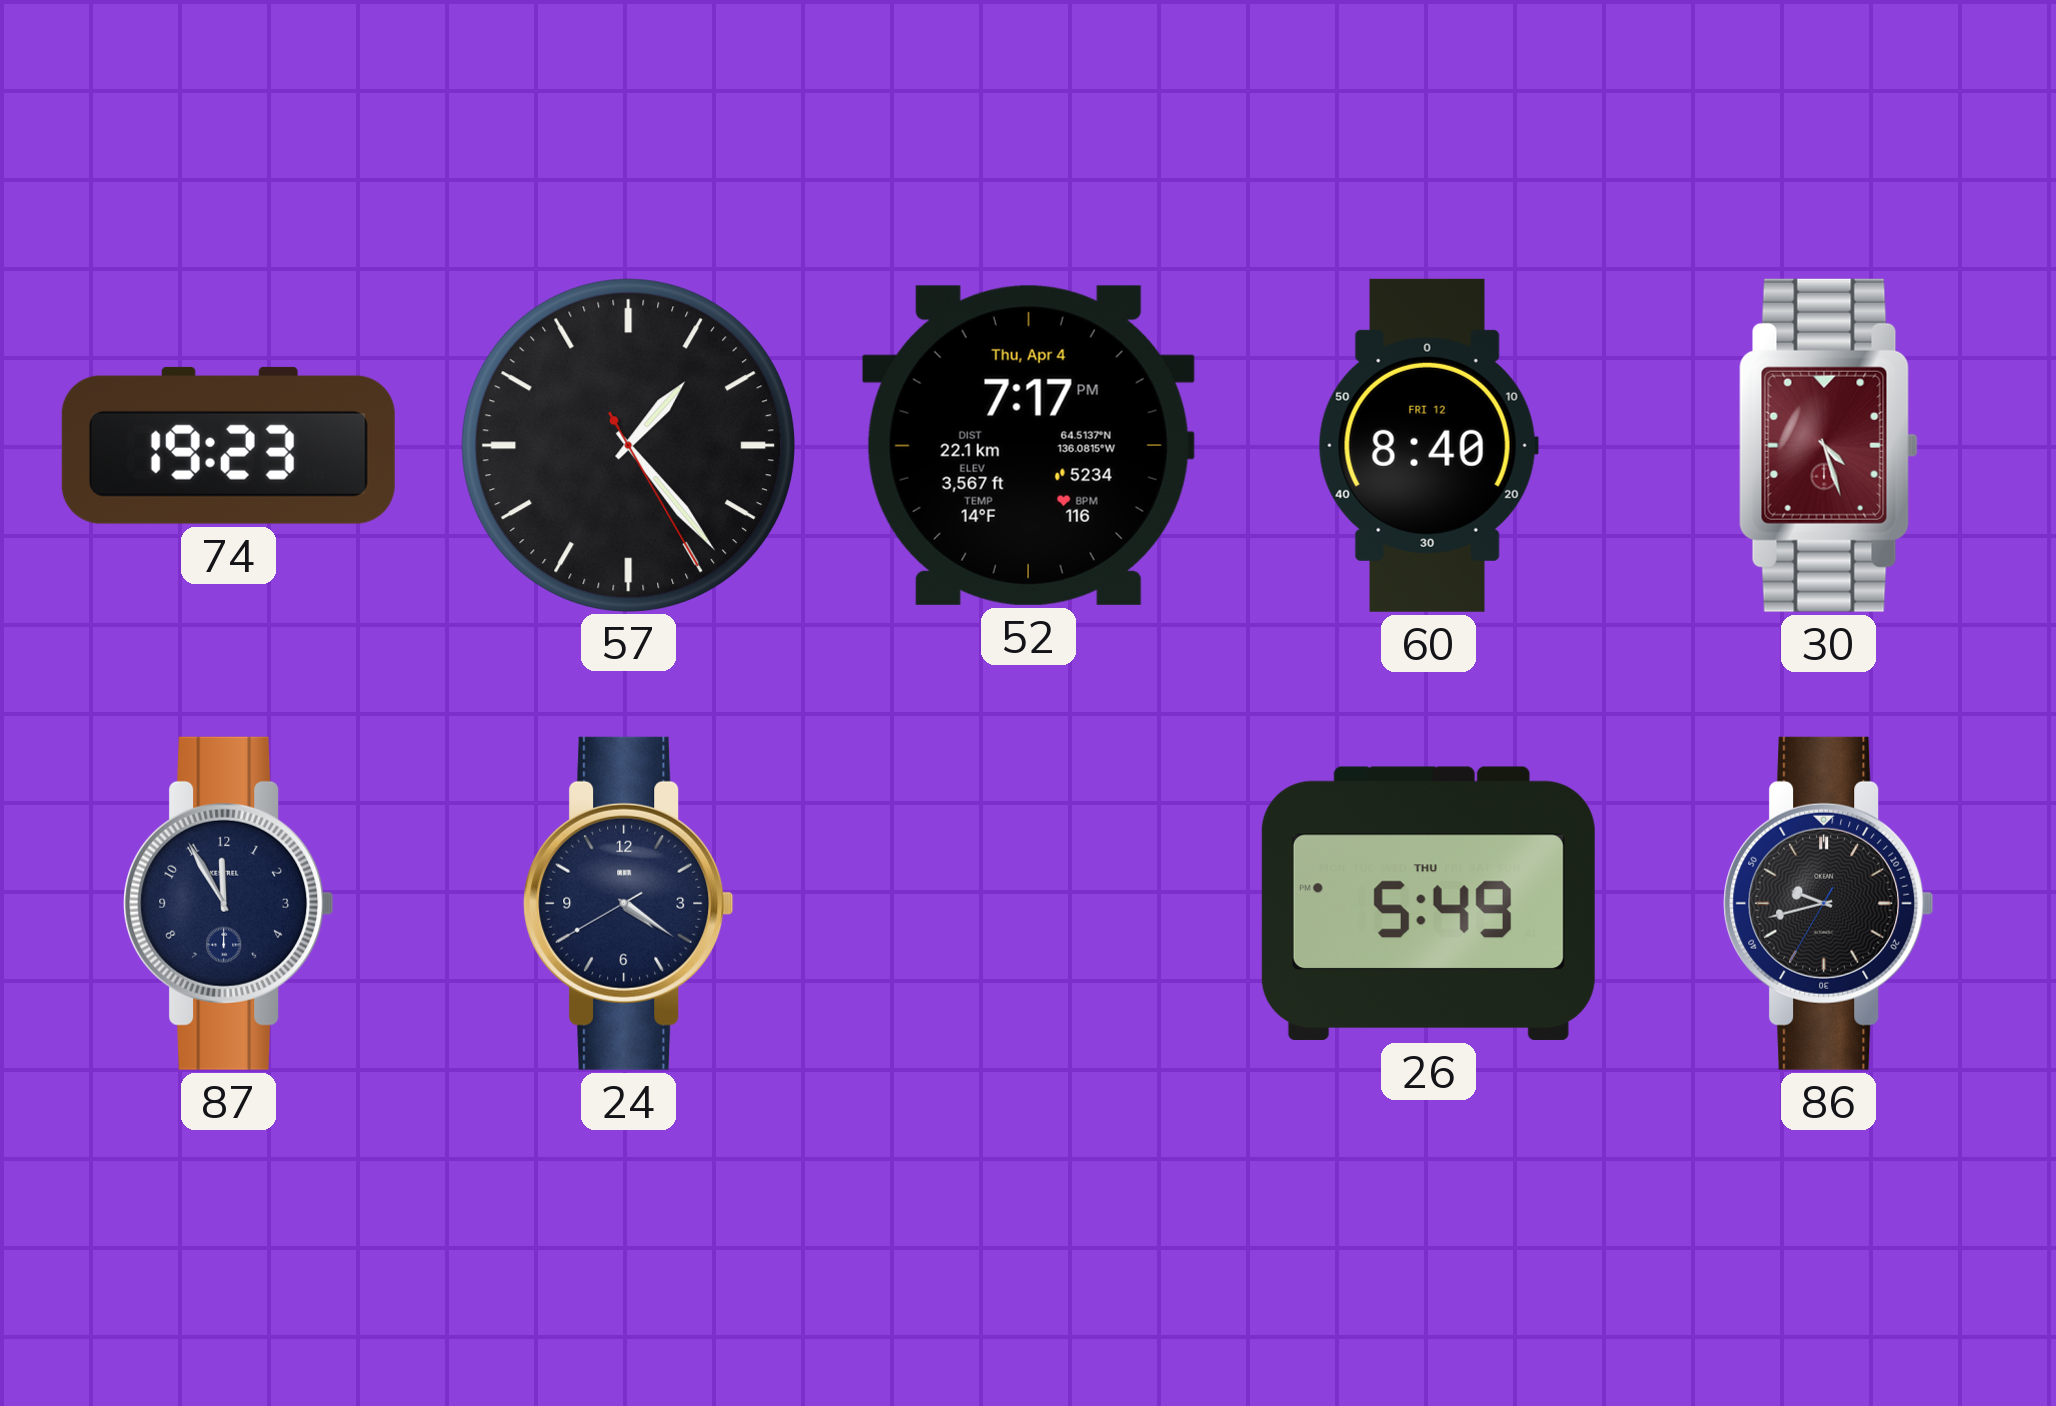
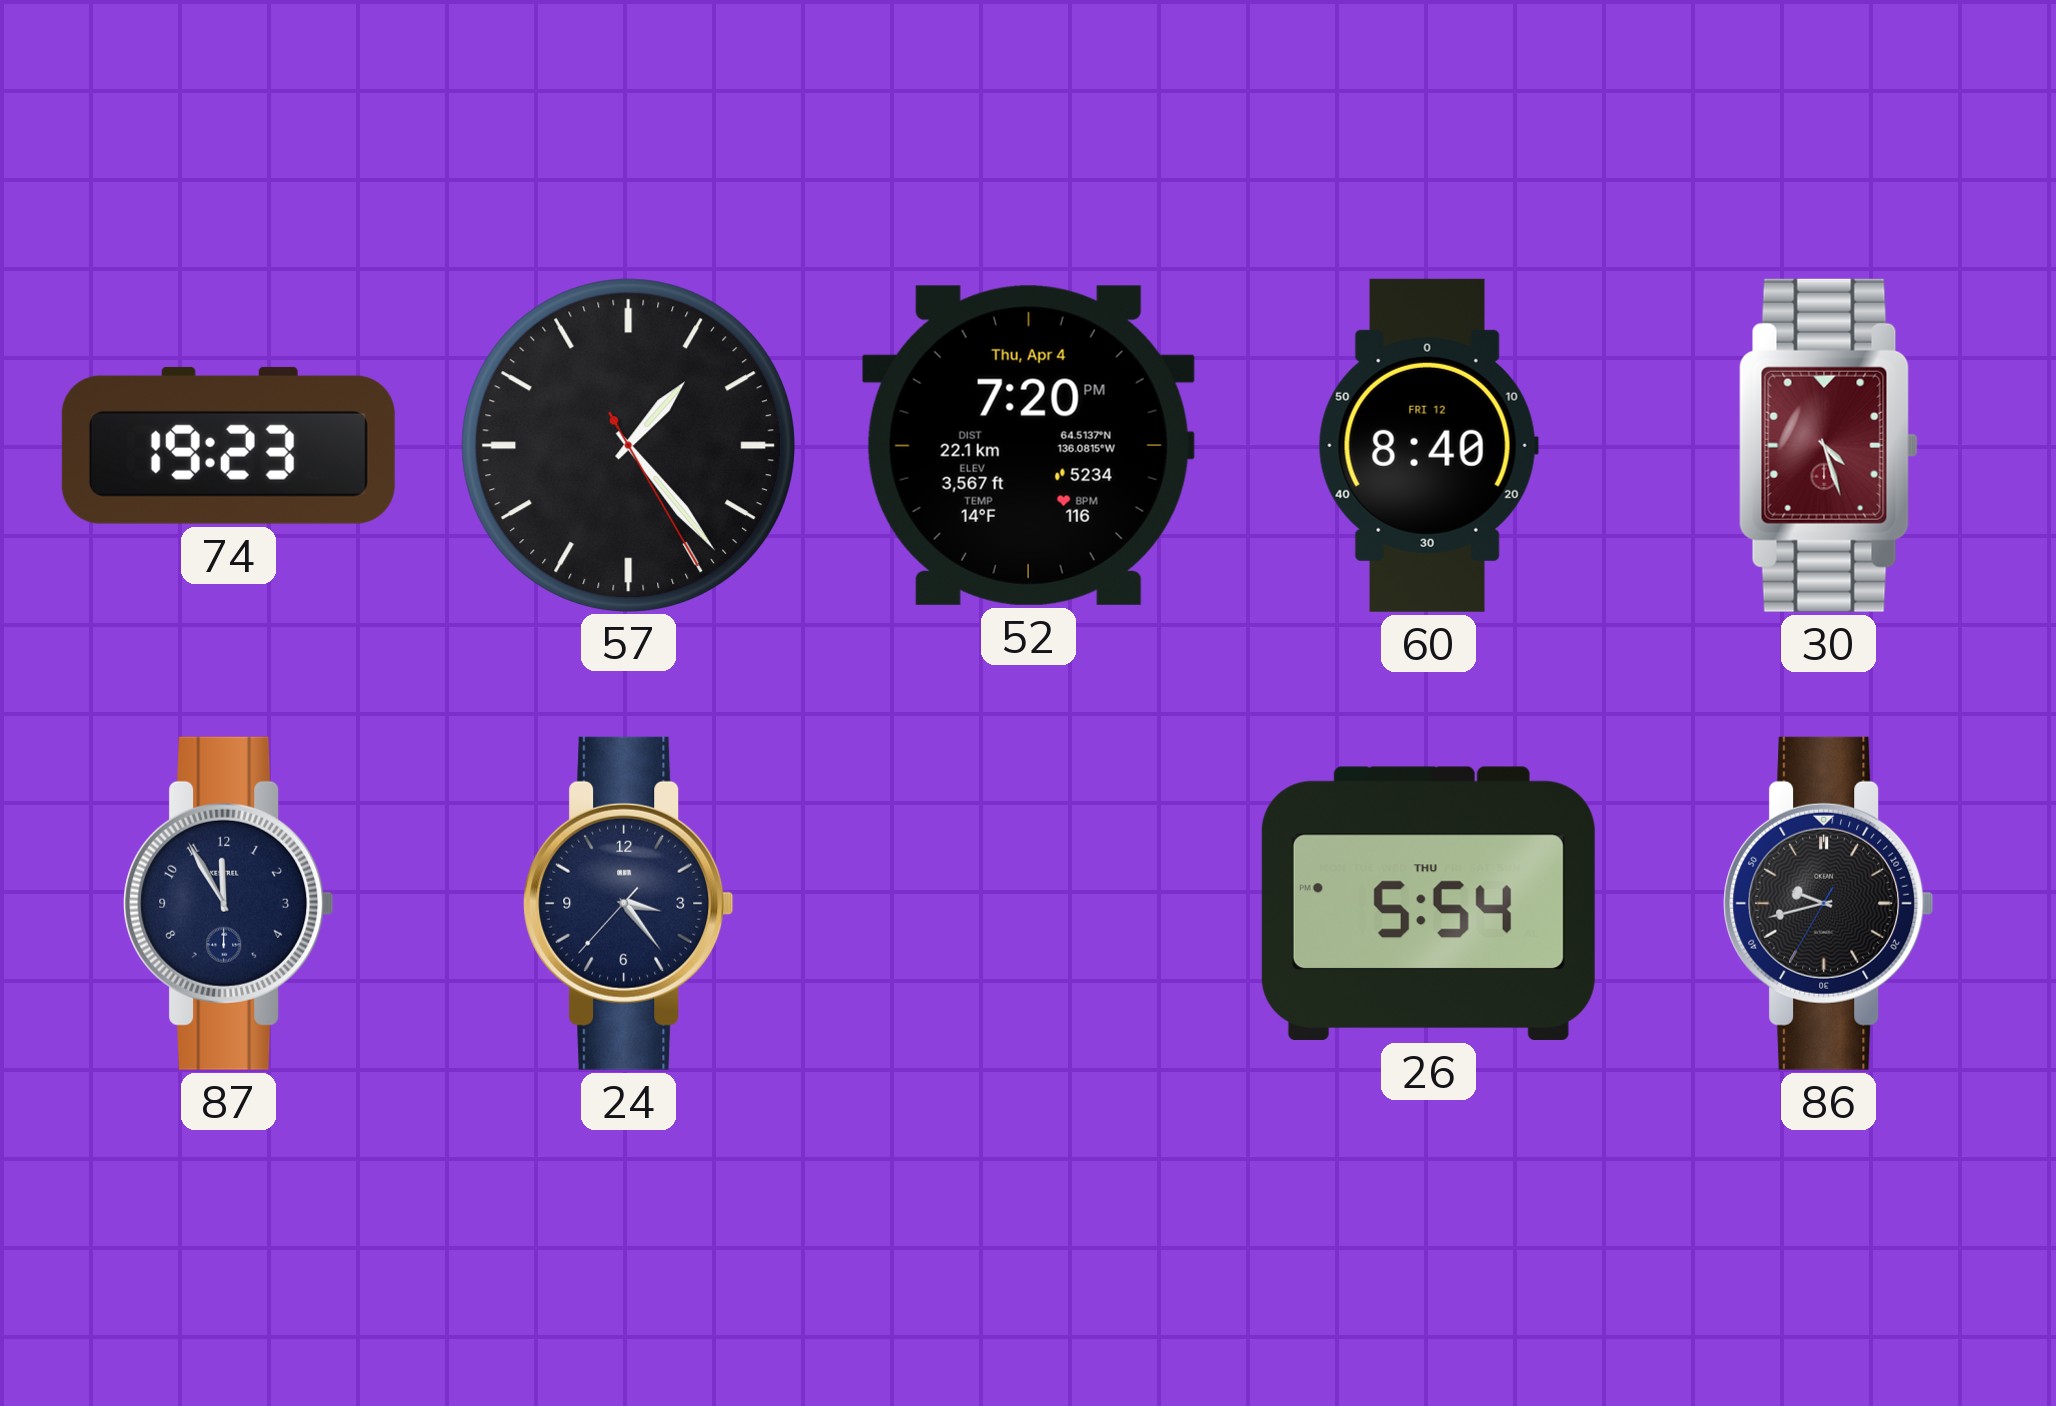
52: 7:17 -> 7:20 (1028, 445)
24: 4:20 -> 3:23 (629, 903)
26: 5:49 -> 5:54 (1428, 903)
